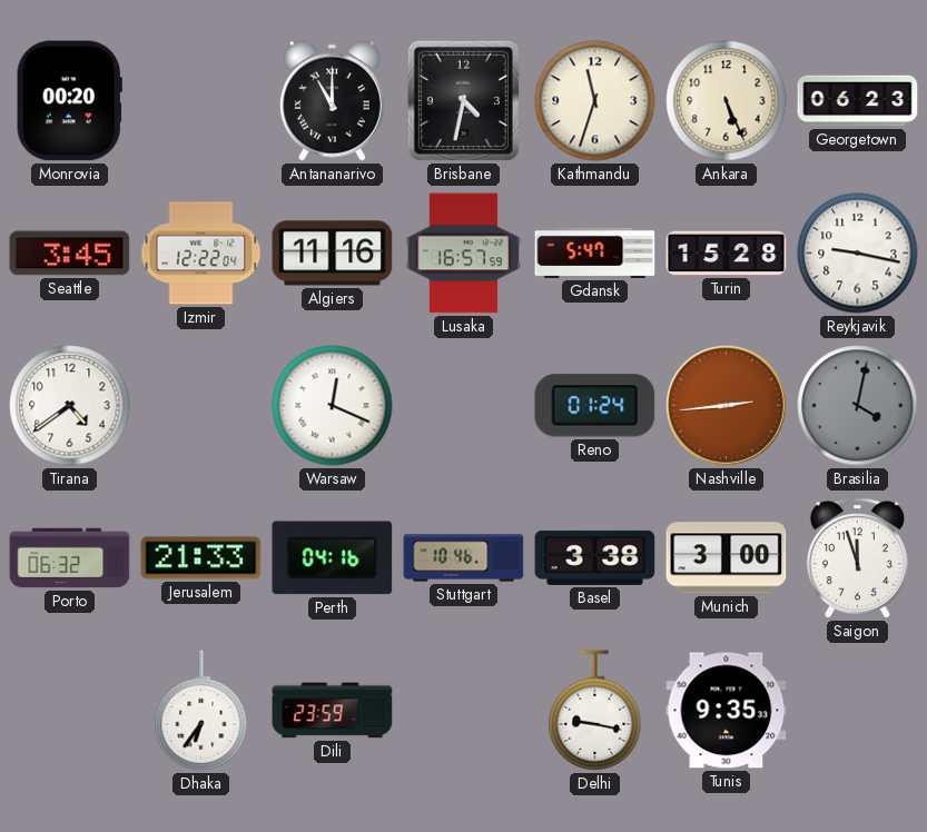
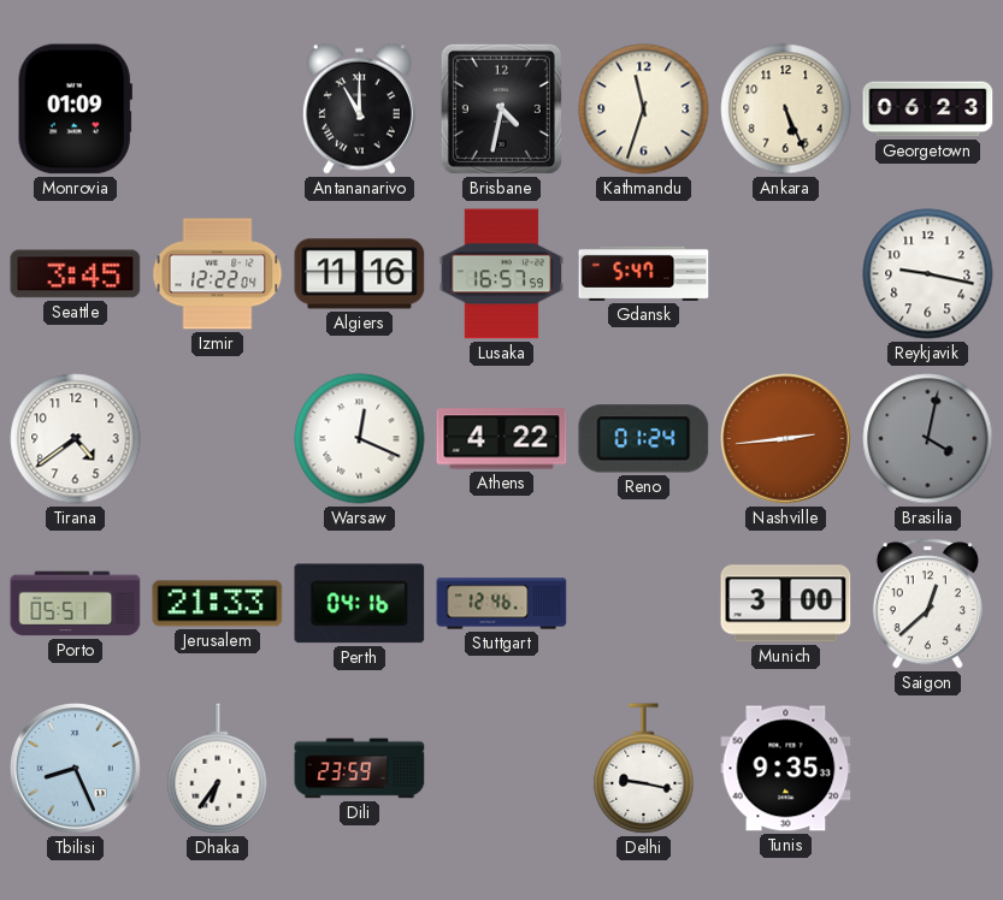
Monrovia: 00:20 -> 01:09 (75, 109)
Turin: 15:28 -> none (727, 254)
Athens: none -> 4:22 (502, 439)
Porto: 06:32 -> 05:51 (76, 604)
Stuttgart: 10:46 -> 12:46 (502, 604)
Basel: 3:38 -> none (595, 557)
Saigon: 11:57 -> 12:38 (927, 604)
Tbilisi: none -> 8:26 (76, 769)
